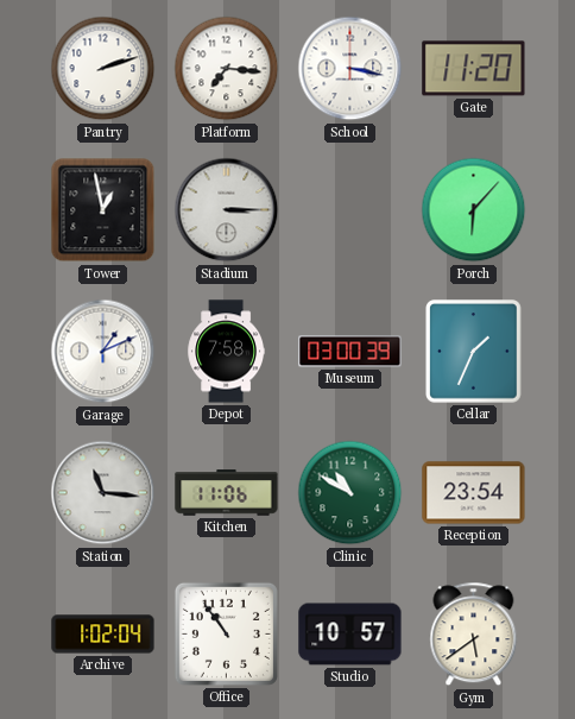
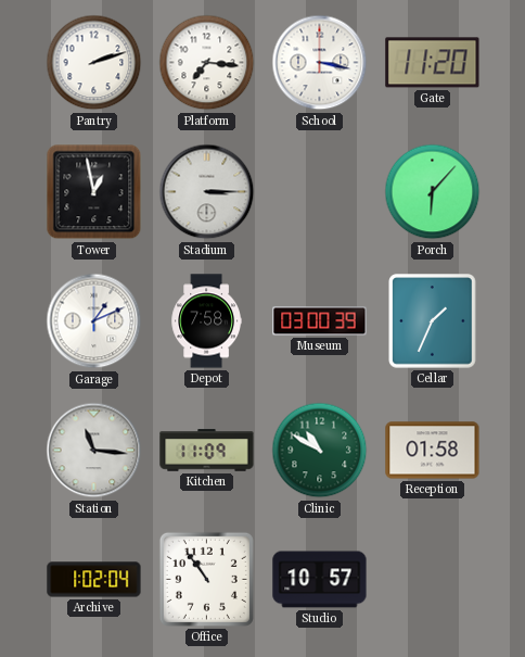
Kitchen: 11:06 -> 11:09 (207, 451)
Reception: 23:54 -> 01:58 (433, 451)
Gym: 5:39 -> none (474, 635)
